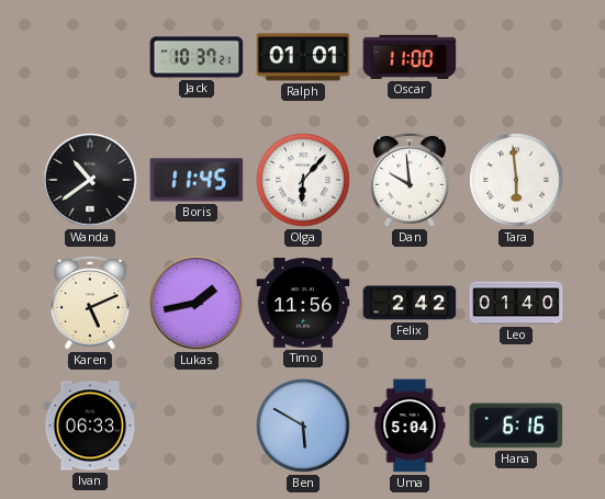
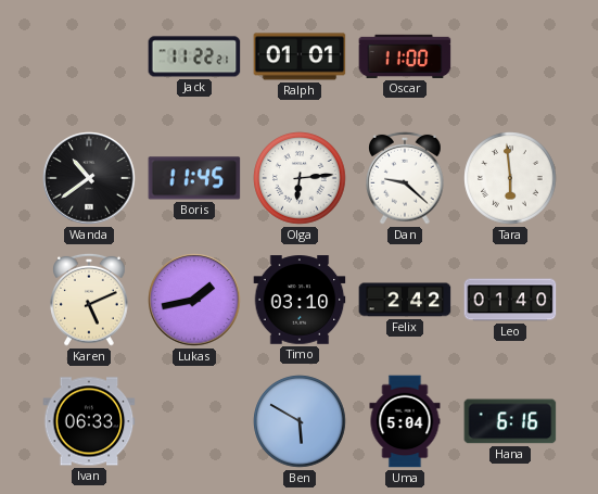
Jack: 10:37 -> 11:22 (194, 56)
Olga: 6:07 -> 6:14 (300, 178)
Dan: 9:59 -> 9:22 (405, 178)
Timo: 11:56 -> 03:10 (300, 300)
